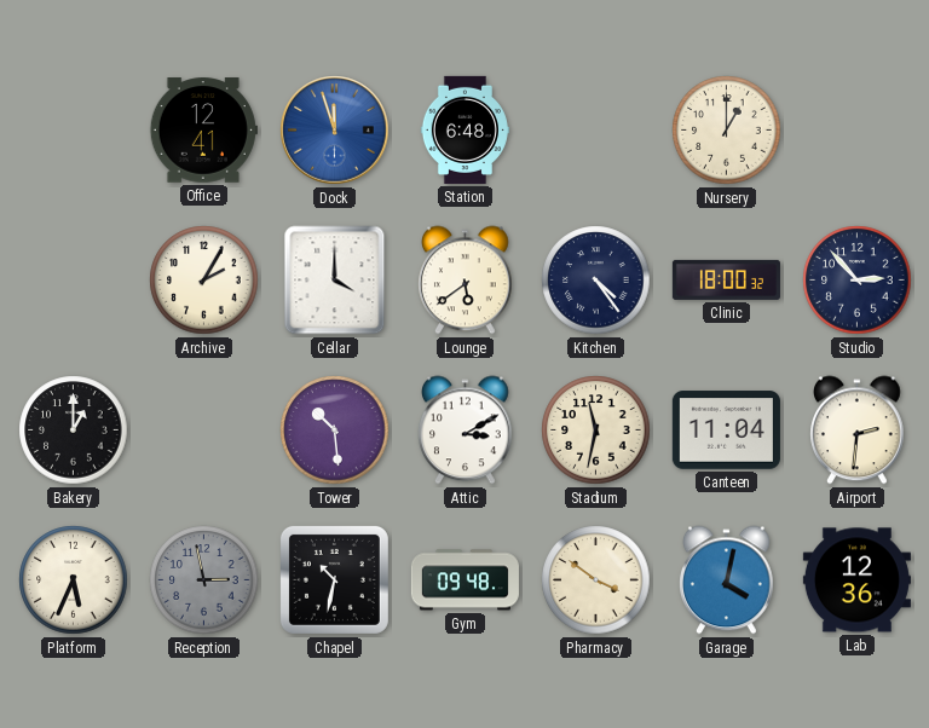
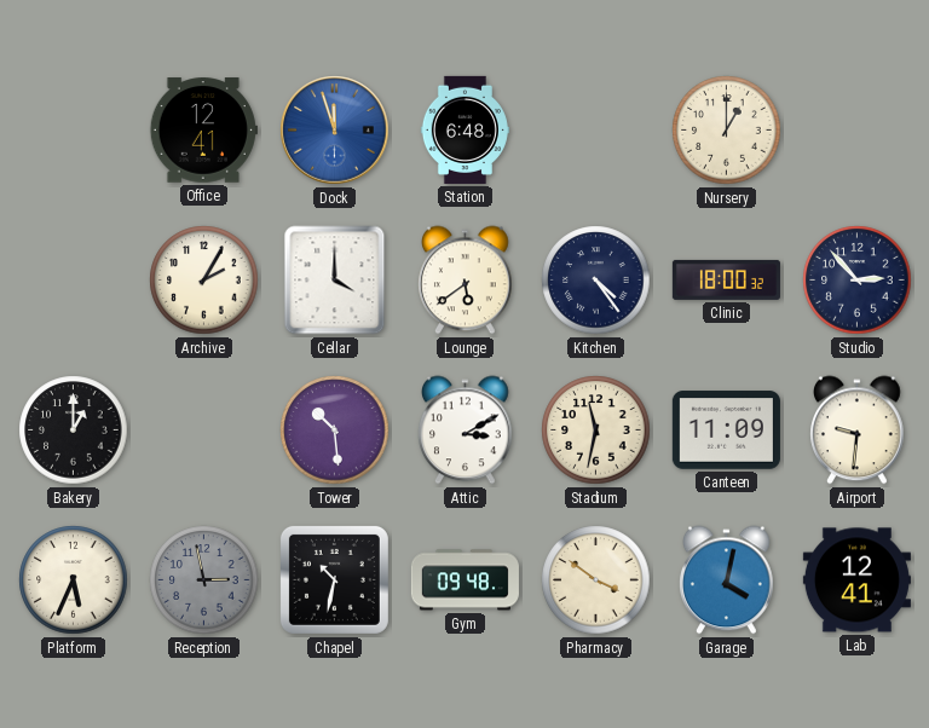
Canteen: 11:04 -> 11:09 (726, 431)
Airport: 2:31 -> 9:31 (858, 431)
Lab: 12:36 -> 12:41 (856, 580)
